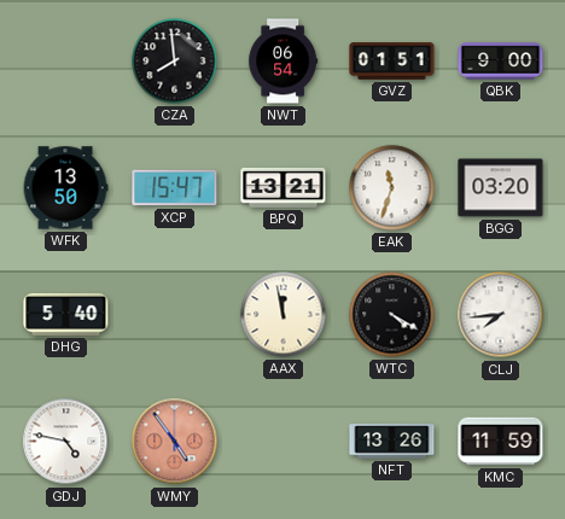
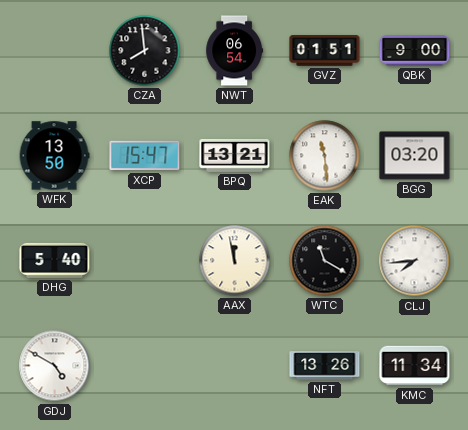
EAK: 11:33 -> 11:29 (325, 156)
WTC: 4:20 -> 11:20 (325, 261)
GDJ: 4:47 -> 4:50 (55, 366)
WMY: 4:54 -> none (175, 442)
KMC: 11:59 -> 11:34 (415, 366)
